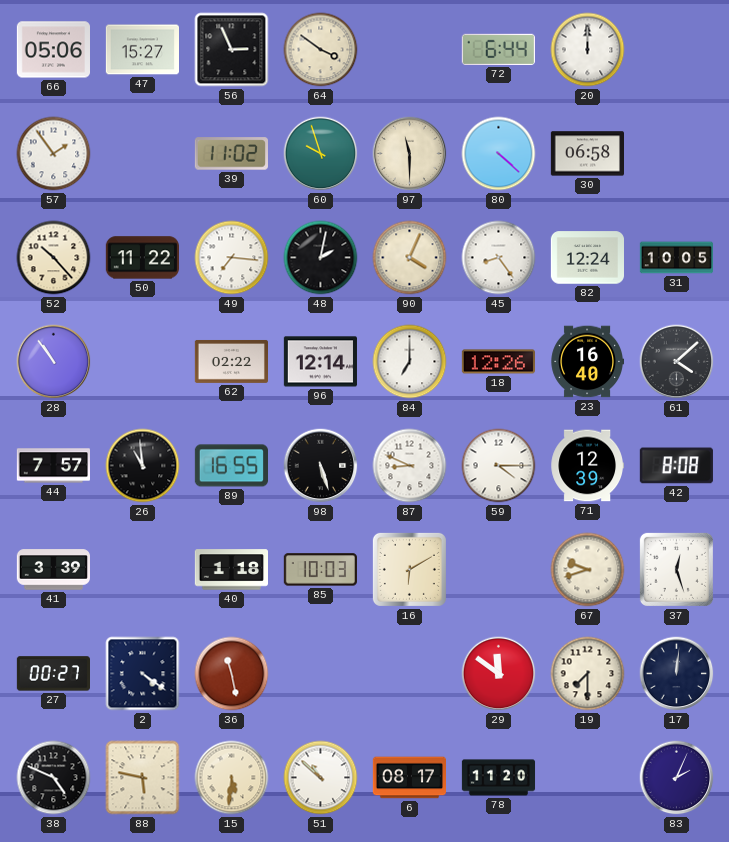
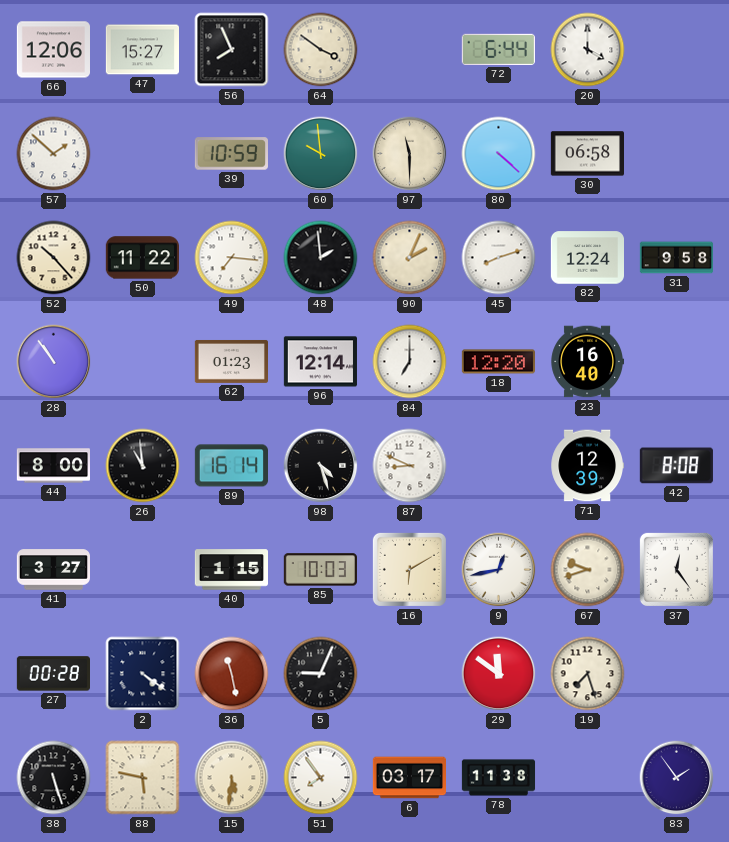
66: 05:06 -> 12:06 (53, 50)
56: 2:56 -> 7:56 (232, 50)
20: 12:00 -> 4:00 (588, 50)
57: 1:54 -> 1:52 (54, 154)
39: 11:02 -> 10:59 (231, 154)
60: 9:57 -> 9:59 (321, 154)
48: 2:02 -> 1:59 (321, 258)
90: 4:04 -> 2:04 (410, 258)
45: 8:24 -> 8:12 (499, 258)
31: 10:05 -> 9:58 (676, 258)
62: 02:22 -> 01:23 (231, 361)
18: 12:26 -> 12:20 (498, 362)
61: 4:08 -> none (677, 362)
44: 7:57 -> 8:00 (53, 466)
89: 16:55 -> 16:14 (231, 466)
98: 5:27 -> 4:27 (321, 466)
59: 4:15 -> none (499, 466)
41: 3:39 -> 3:27 (53, 570)
40: 1:18 -> 1:15 (231, 570)
9: none -> 12:43 (499, 570)
37: 12:27 -> 12:24 (676, 569)
27: 00:27 -> 00:28 (53, 674)
5: none -> 9:04 (321, 674)
19: 7:30 -> 7:27 (588, 674)
17: 12:01 -> none (677, 674)
38: 4:49 -> 5:27 (54, 778)
51: 10:52 -> 7:54 (321, 778)
6: 08:17 -> 03:17 (409, 778)
78: 11:20 -> 11:38 (499, 778)
83: 2:04 -> 1:54 (677, 778)
